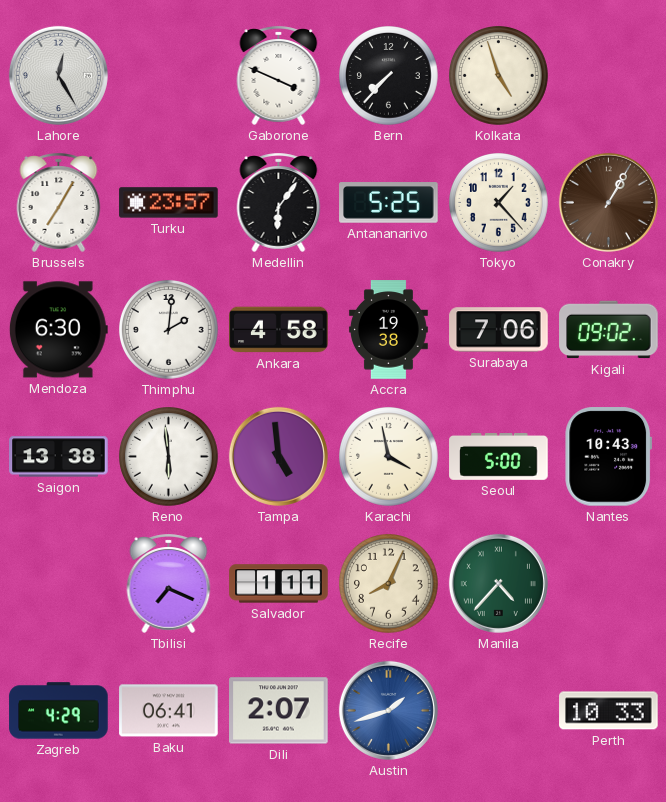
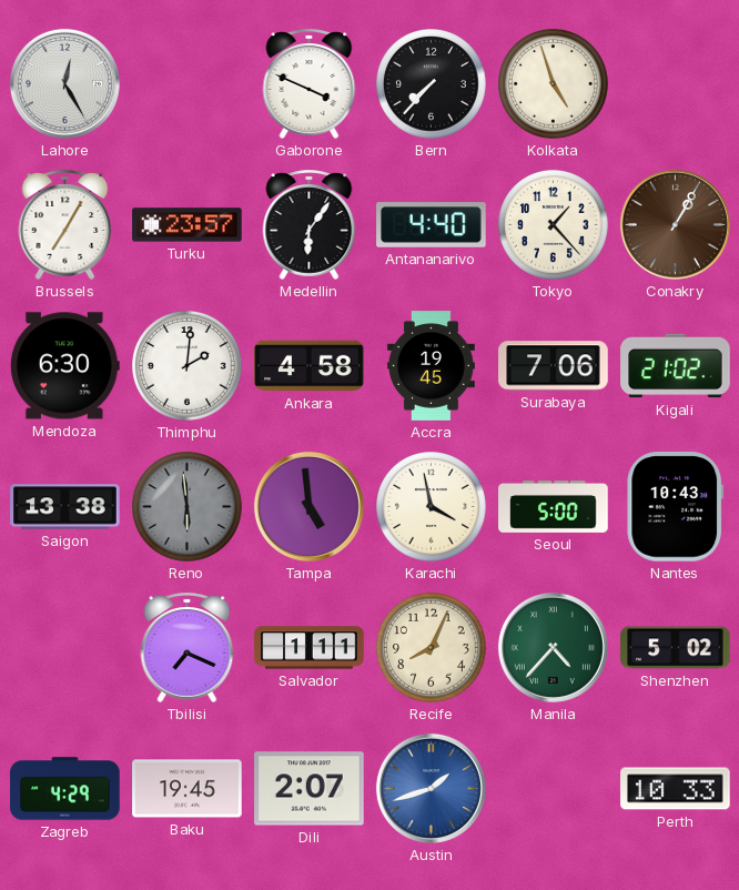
Antananarivo: 5:25 -> 4:40 (432, 225)
Accra: 19:38 -> 19:45 (431, 366)
Kigali: 09:02 -> 21:02 (676, 366)
Reno dial: white -> grey (188, 507)
Shenzhen: none -> 5:02 (676, 648)
Baku: 06:41 -> 19:45 (188, 789)
